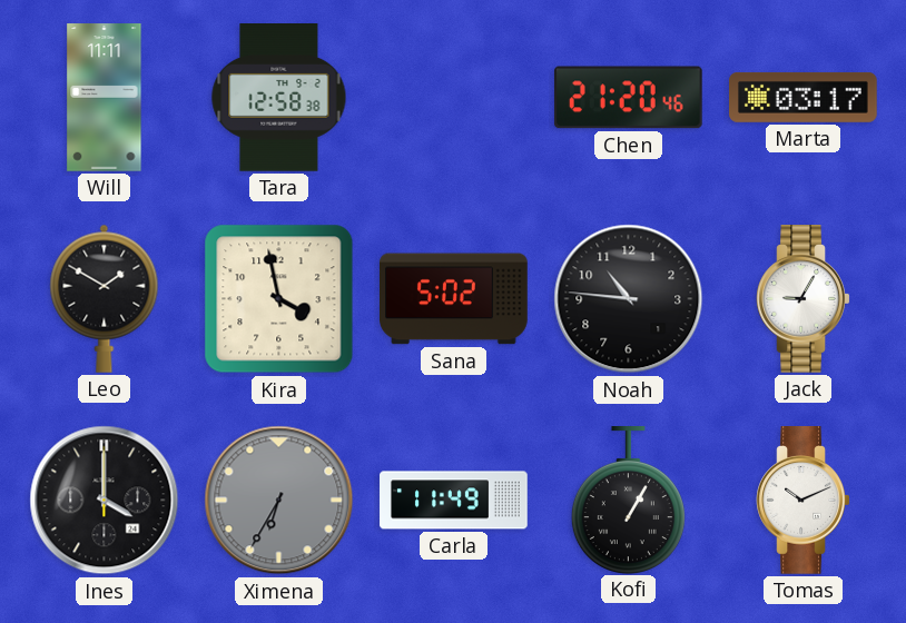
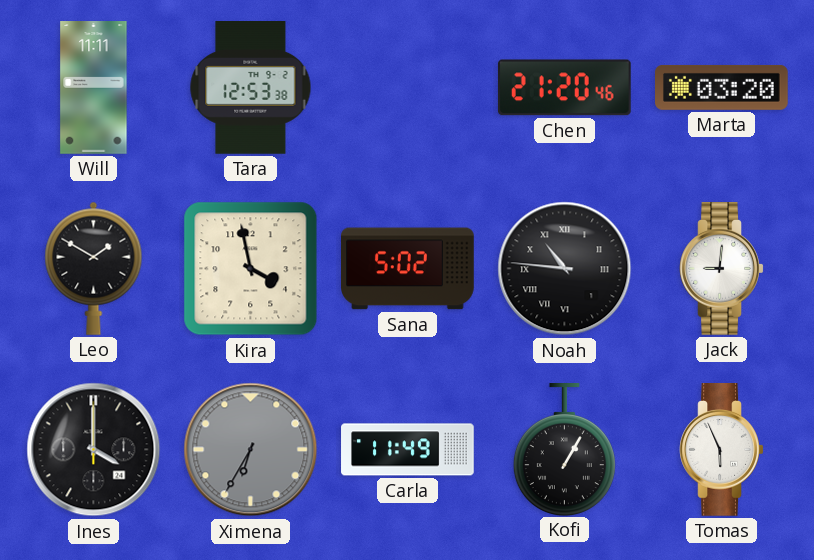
Tara: 12:58 -> 12:53 (251, 88)
Marta: 03:17 -> 03:20 (722, 87)
Noah numerals: Arabic -> Roman (565, 269)
Jack: 9:05 -> 9:01 (722, 269)
Tomas: 10:11 -> 5:56 (722, 450)
